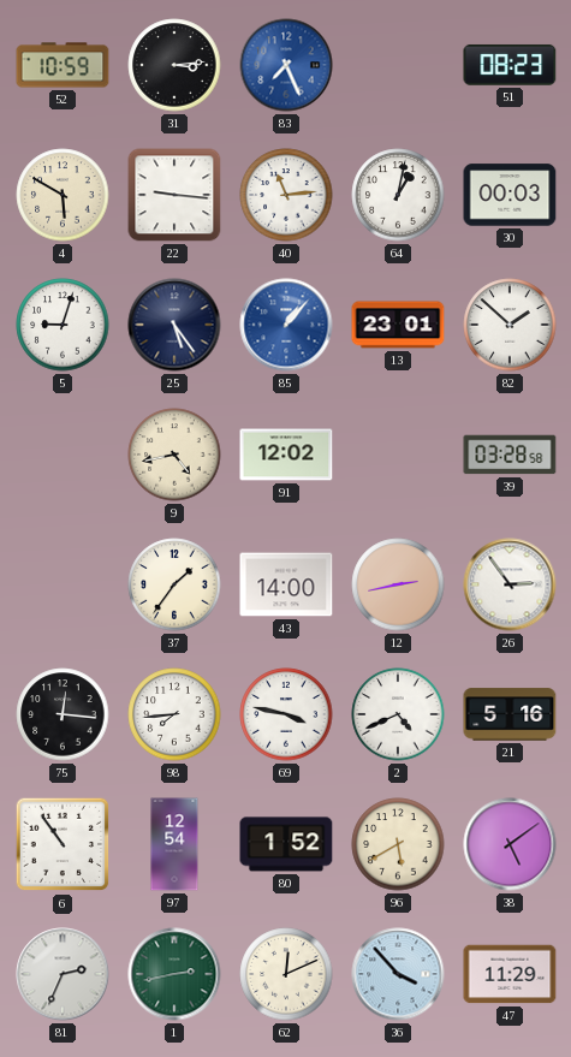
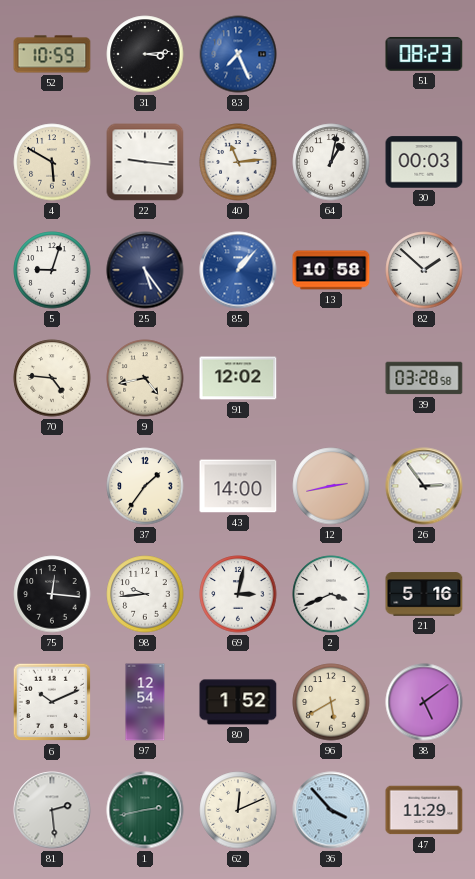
13: 23:01 -> 10:58 (331, 270)
70: none -> 4:46 (52, 378)
98: 7:44 -> 9:44 (145, 594)
69: 3:47 -> 3:02 (238, 594)
2: 4:41 -> 3:41 (331, 594)
6: 10:54 -> 10:11 (52, 702)
81: 2:34 -> 2:29 (52, 810)
